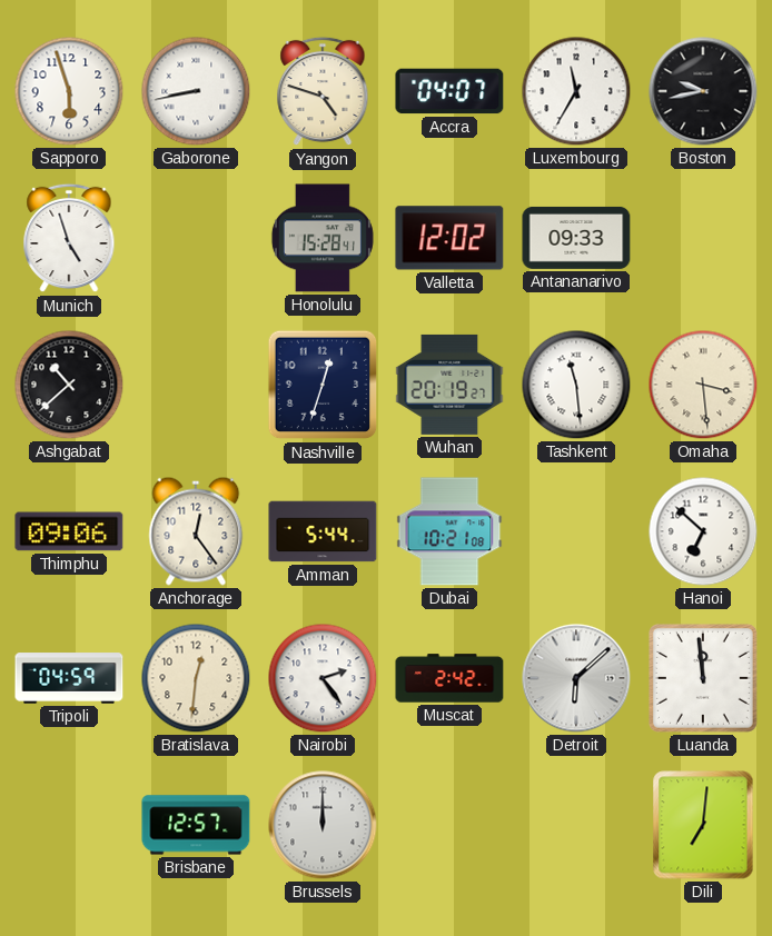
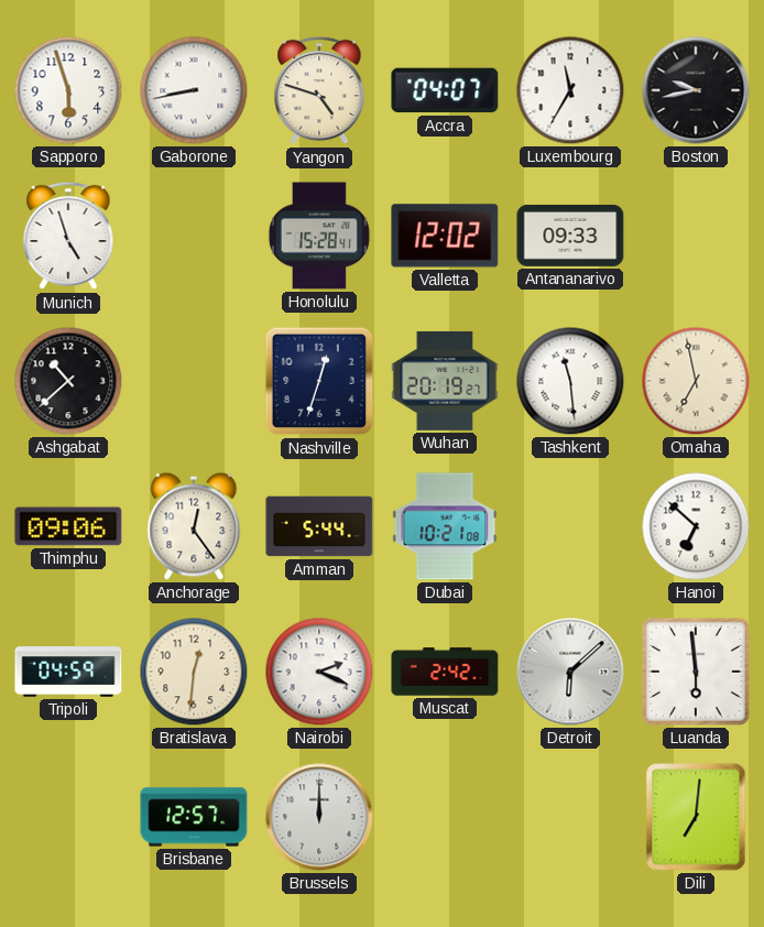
Omaha: 3:29 -> 6:58 (696, 381)
Nairobi: 2:24 -> 2:19 (319, 672)
Luanda: 11:59 -> 5:59 (696, 672)
